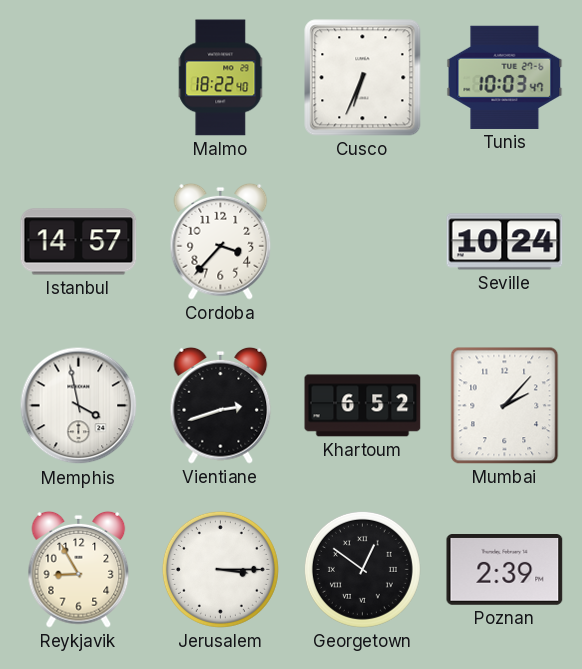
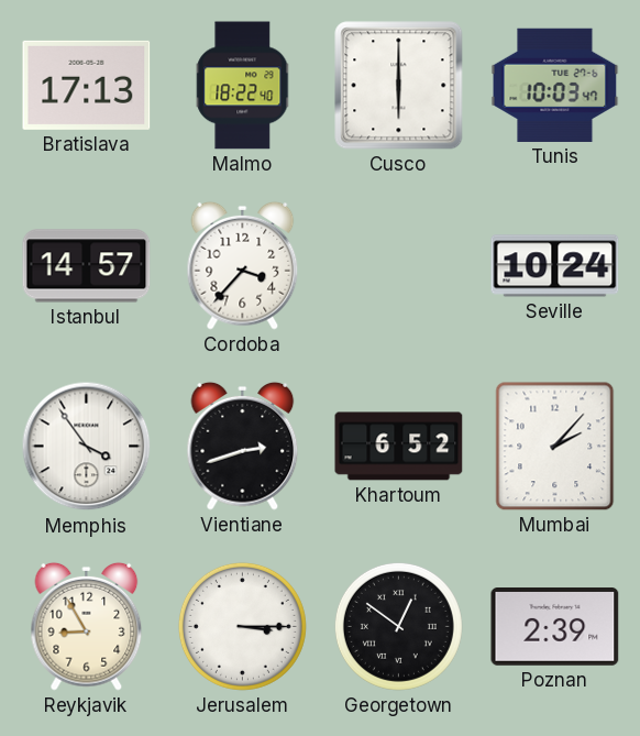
Bratislava: none -> 17:13 (87, 85)
Cusco: 6:34 -> 6:00 (399, 86)
Memphis: 3:58 -> 3:54 (87, 447)
